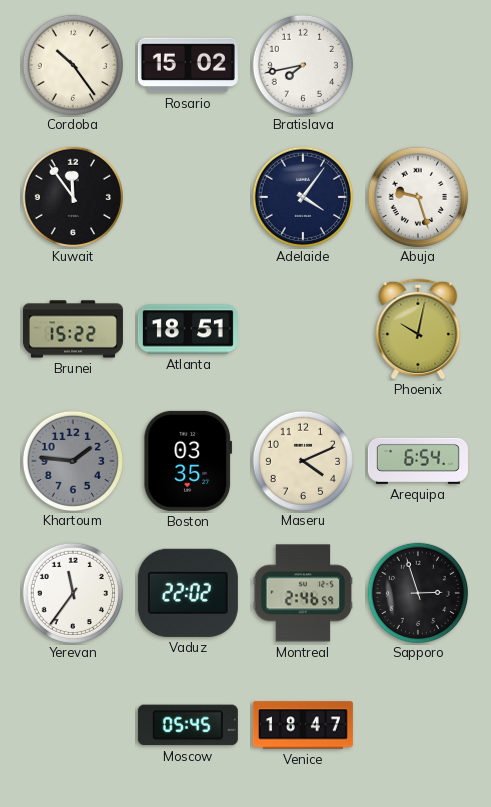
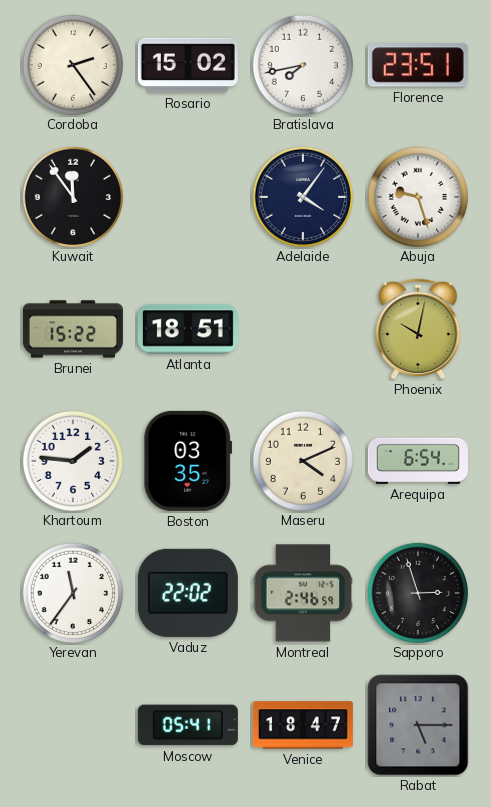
Cordoba: 10:24 -> 2:24 (72, 64)
Florence: none -> 23:51 (418, 65)
Khartoum dial: grey -> white (72, 460)
Moscow: 05:45 -> 05:41 (188, 725)
Rabat: none -> 5:15 (418, 725)
